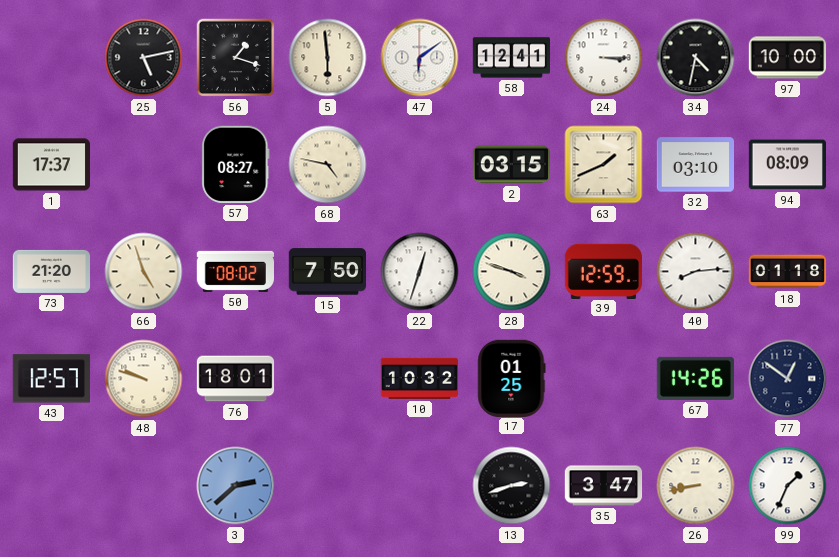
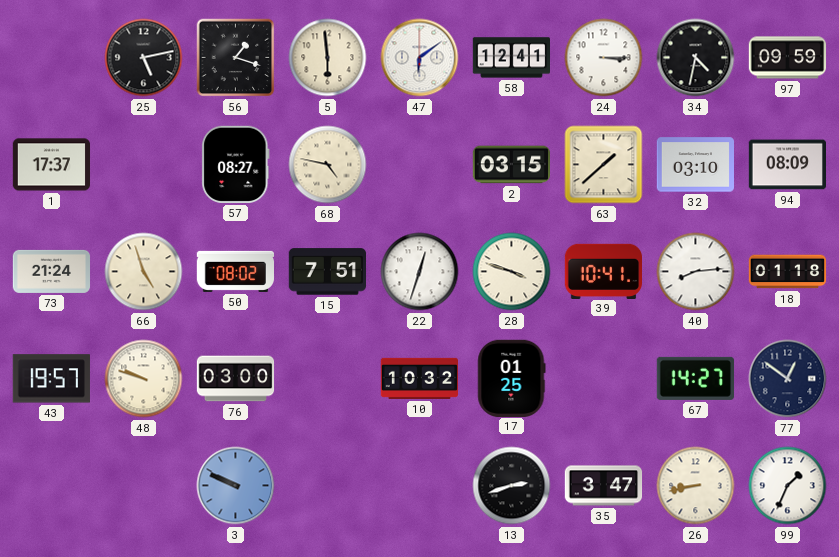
97: 10:00 -> 09:59 (788, 58)
63: 1:41 -> 1:38 (604, 165)
73: 21:20 -> 21:24 (52, 271)
15: 7:50 -> 7:51 (327, 272)
39: 12:59 -> 10:41 (604, 271)
43: 12:57 -> 19:57 (51, 379)
76: 18:01 -> 03:00 (236, 379)
67: 14:26 -> 14:27 (695, 378)
3: 2:38 -> 9:49 (236, 486)
